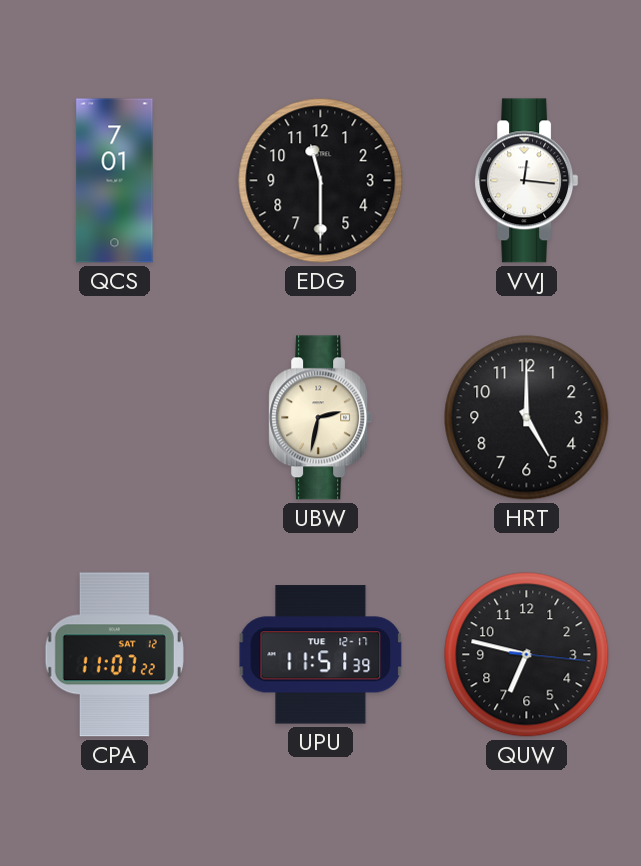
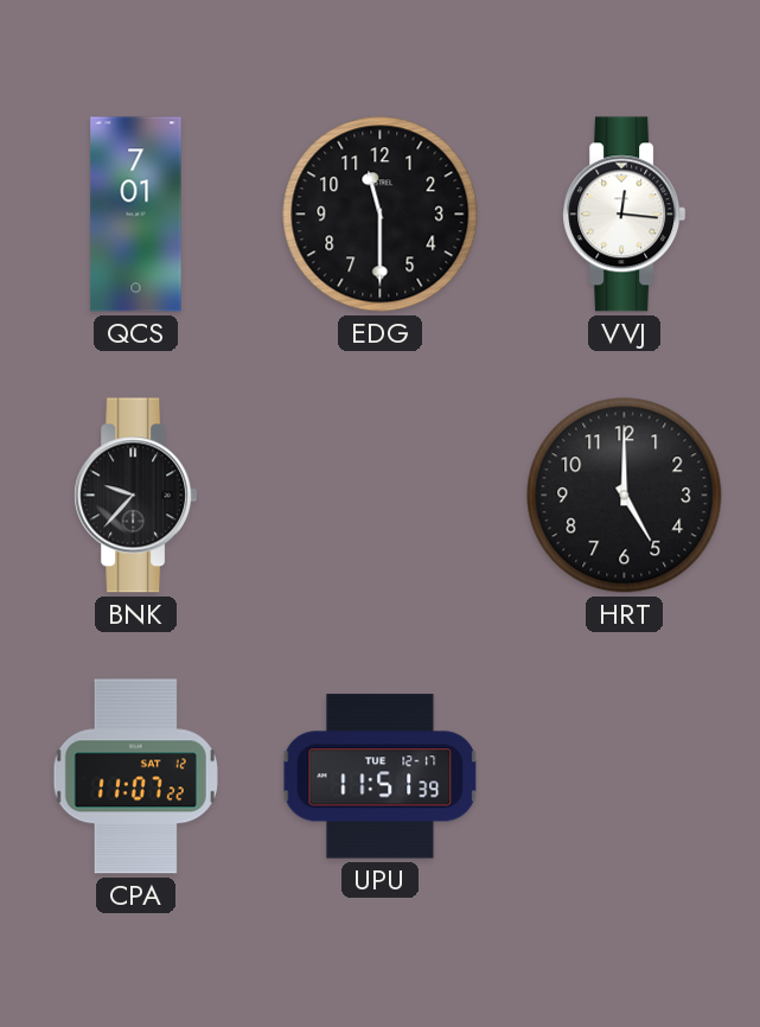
BNK: none -> 9:37 (136, 496)
UBW: 2:32 -> none (321, 418)
QUW: 6:47 -> none (527, 655)
